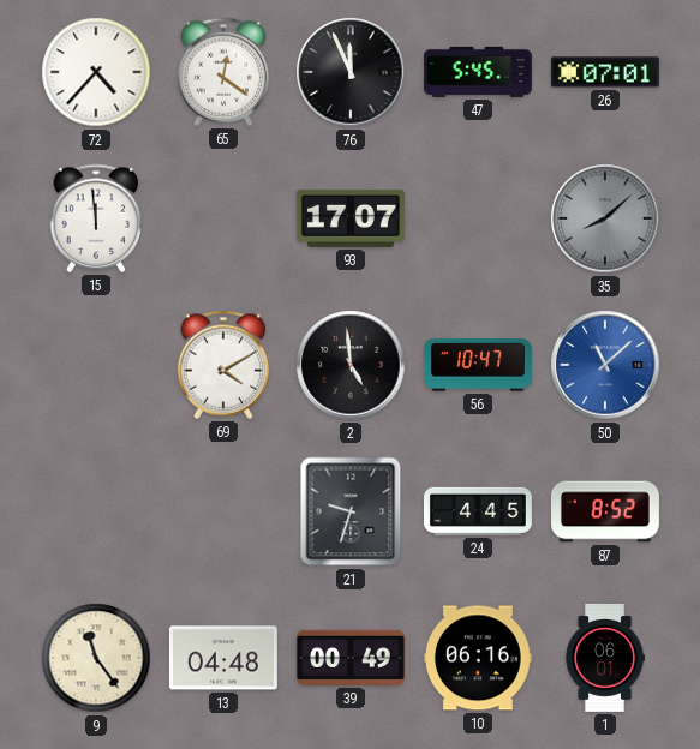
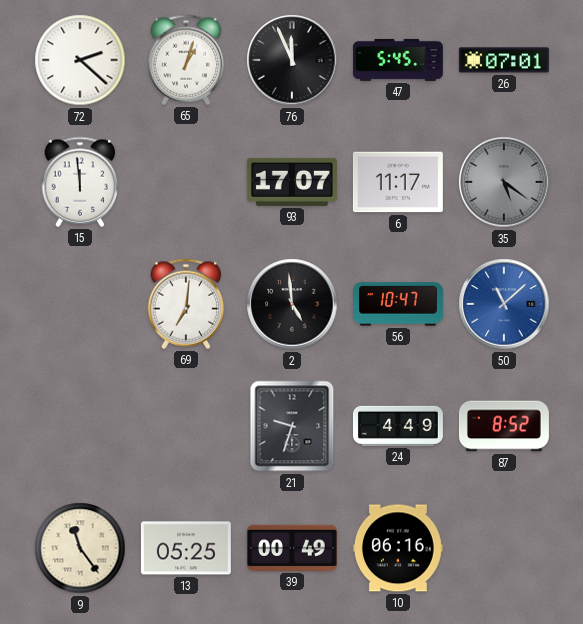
72: 4:37 -> 2:22 (80, 60)
65: 12:21 -> 1:03 (186, 60)
6: none -> 11:17 (398, 182)
35: 8:08 -> 5:21 (504, 182)
69: 4:10 -> 7:01 (186, 304)
24: 4:45 -> 4:49 (398, 426)
13: 04:48 -> 05:25 (186, 548)
1: 06:01 -> none (605, 658)
